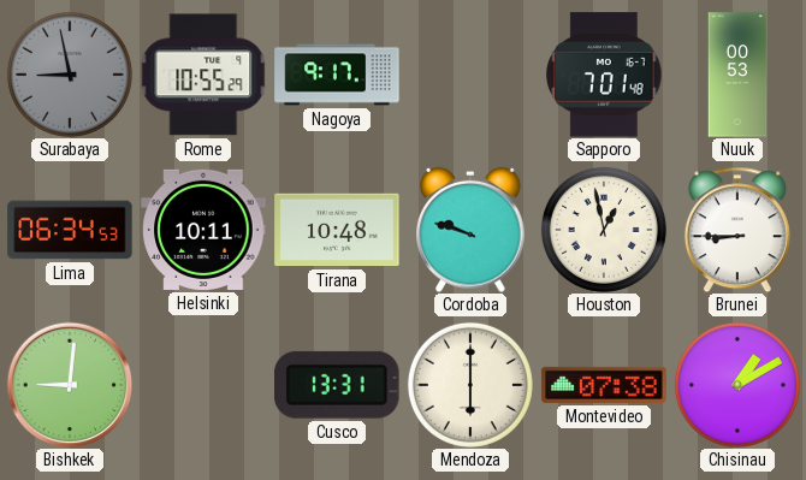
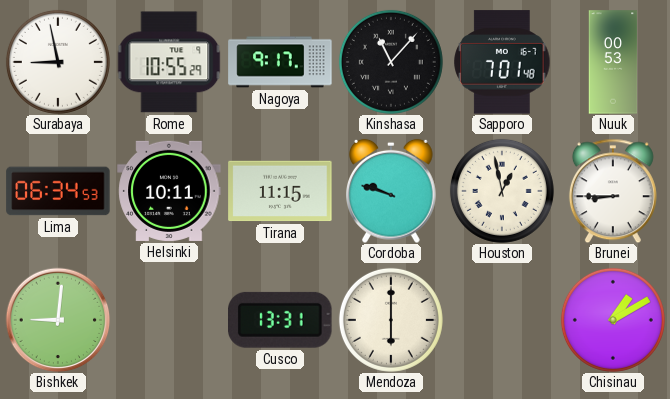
Surabaya dial: grey -> white (58, 62)
Kinshasa: none -> 11:07 (391, 62)
Tirana: 10:48 -> 11:15 (280, 191)
Montevideo: 07:38 -> none (604, 385)
